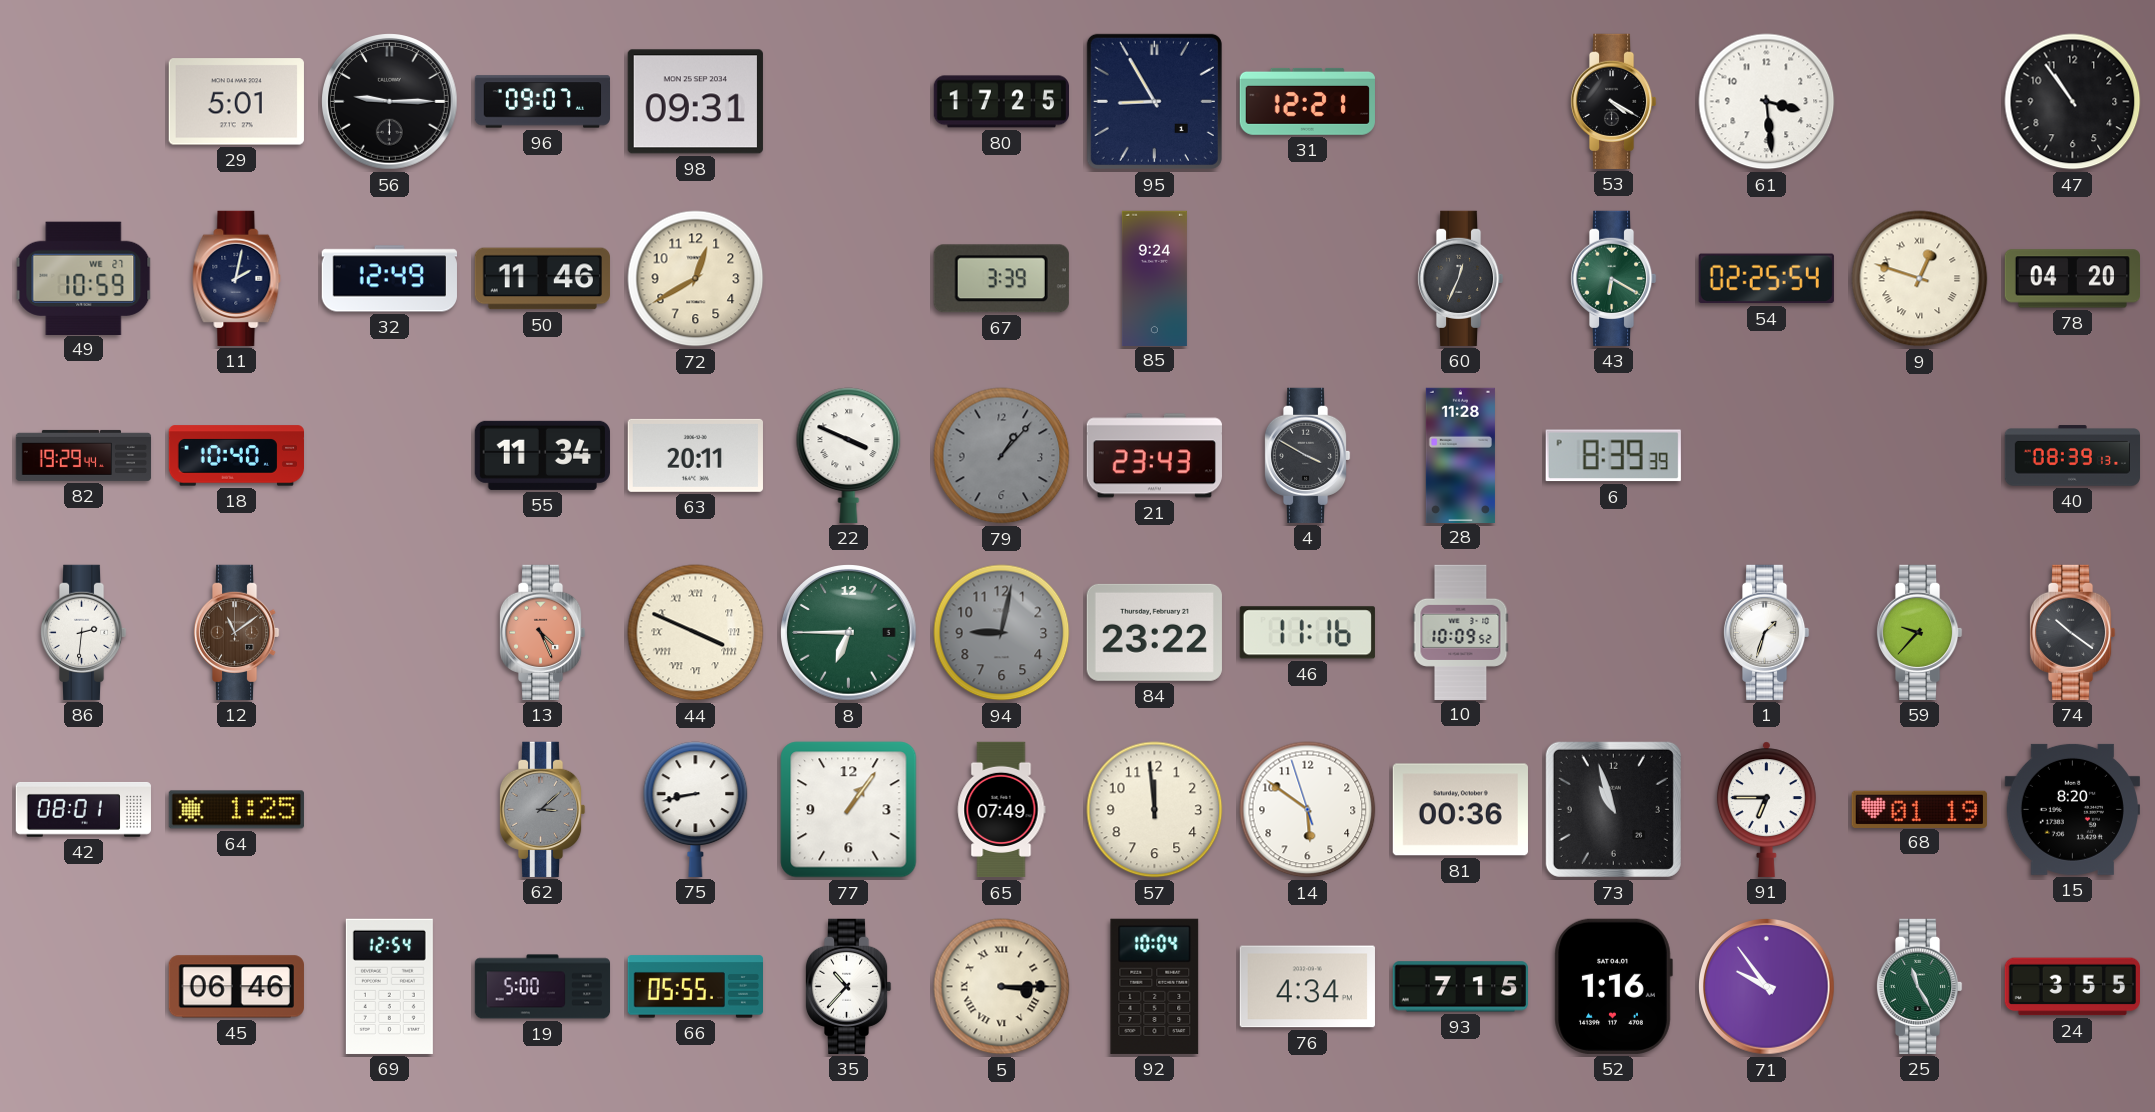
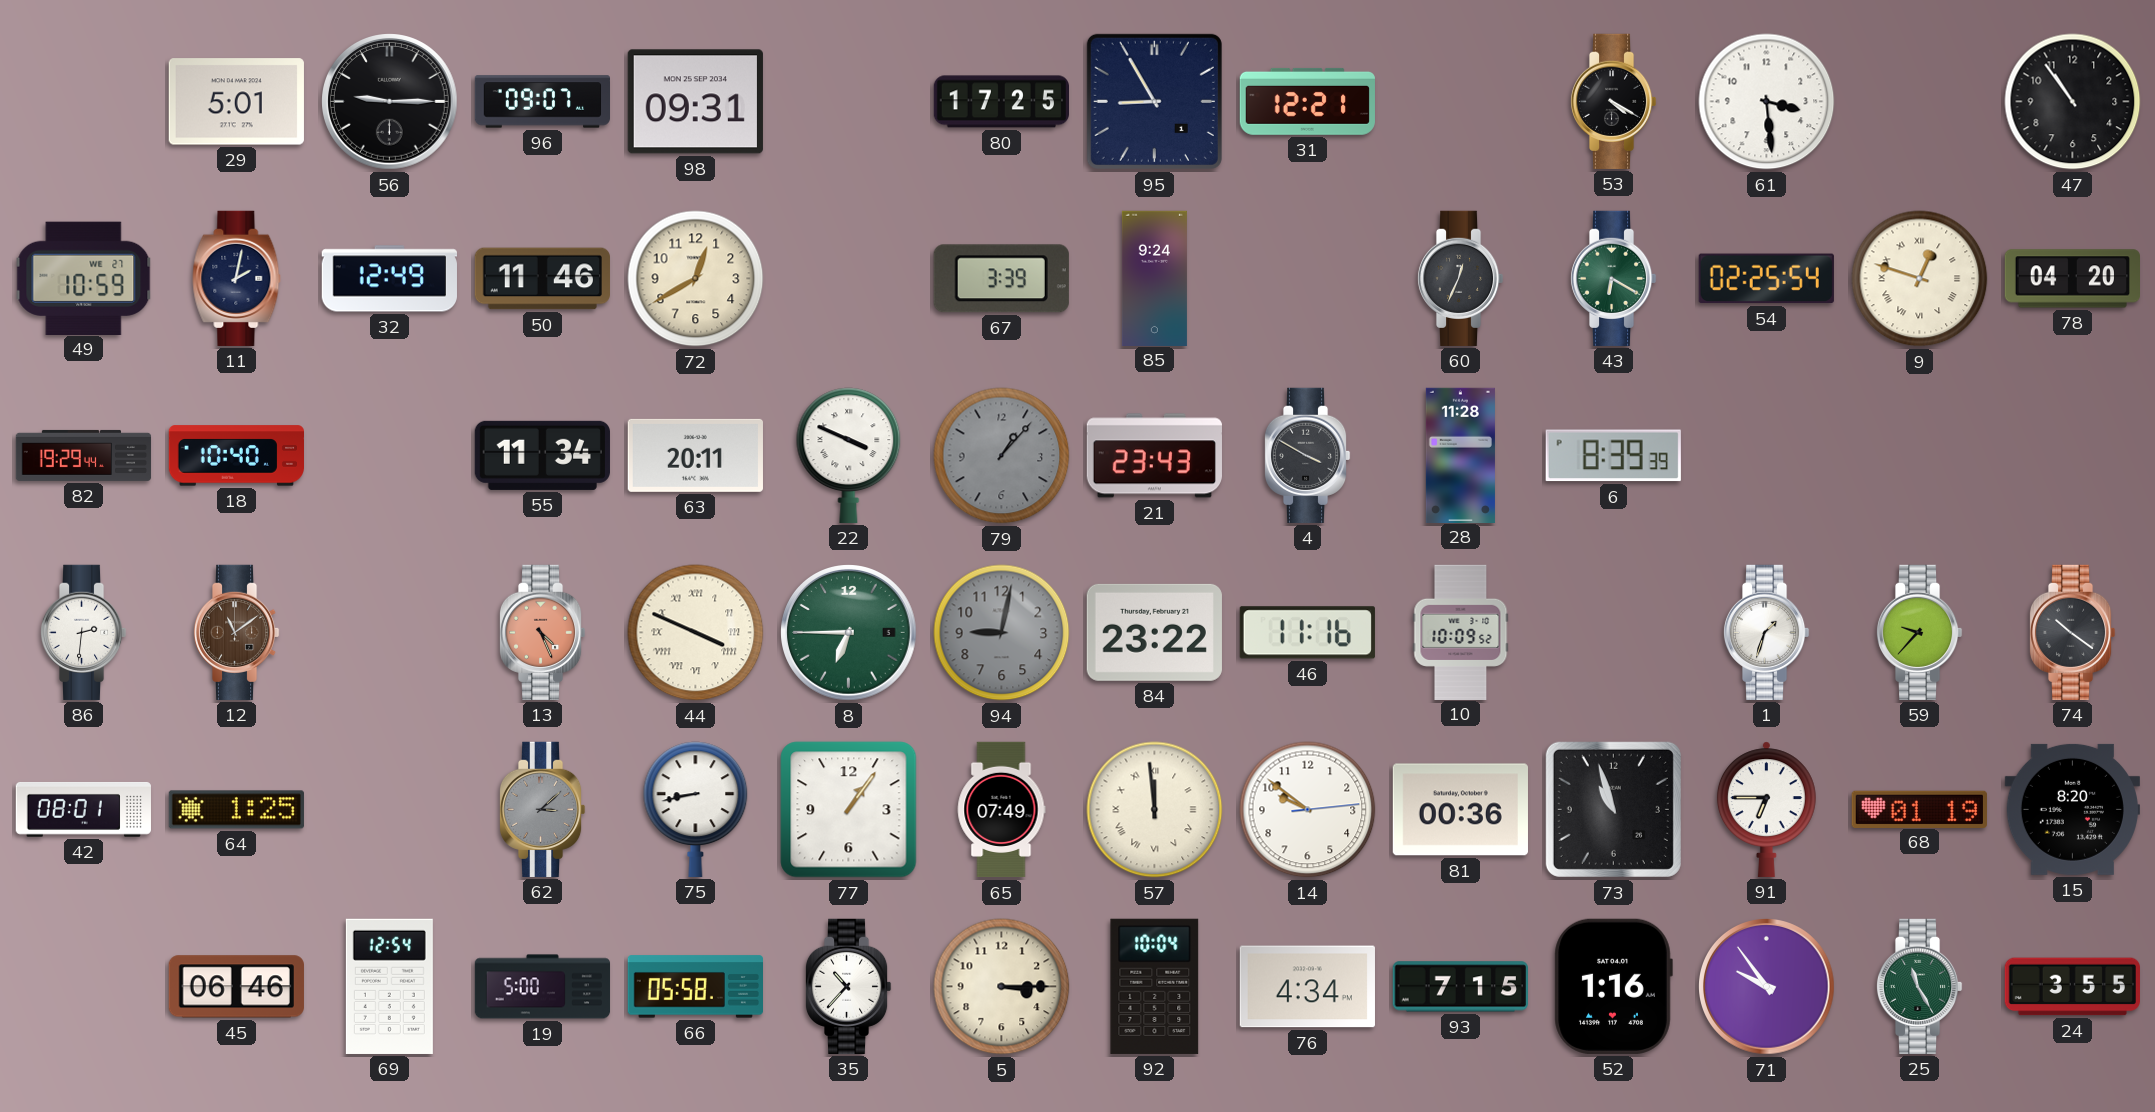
40: 08:39 -> none (2073, 456)
57 numerals: Arabic -> Roman (1155, 810)
14: 5:50 -> 9:51 (1308, 810)
66: 05:55 -> 05:58 (695, 987)
5 numerals: Roman -> Arabic (1002, 987)
